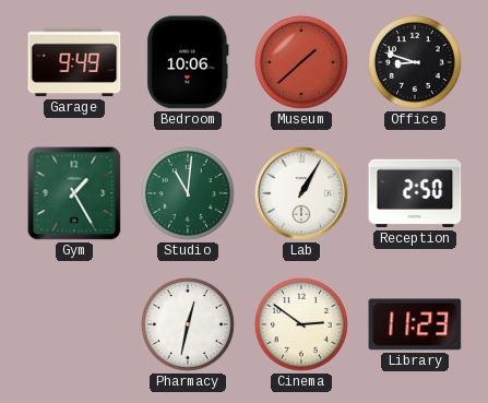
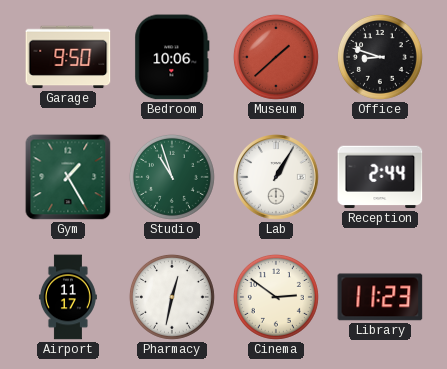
Garage: 9:49 -> 9:50 (68, 57)
Studio: 11:01 -> 10:57 (172, 177)
Reception: 2:50 -> 2:44 (380, 177)
Airport: none -> 11:17 (68, 297)
